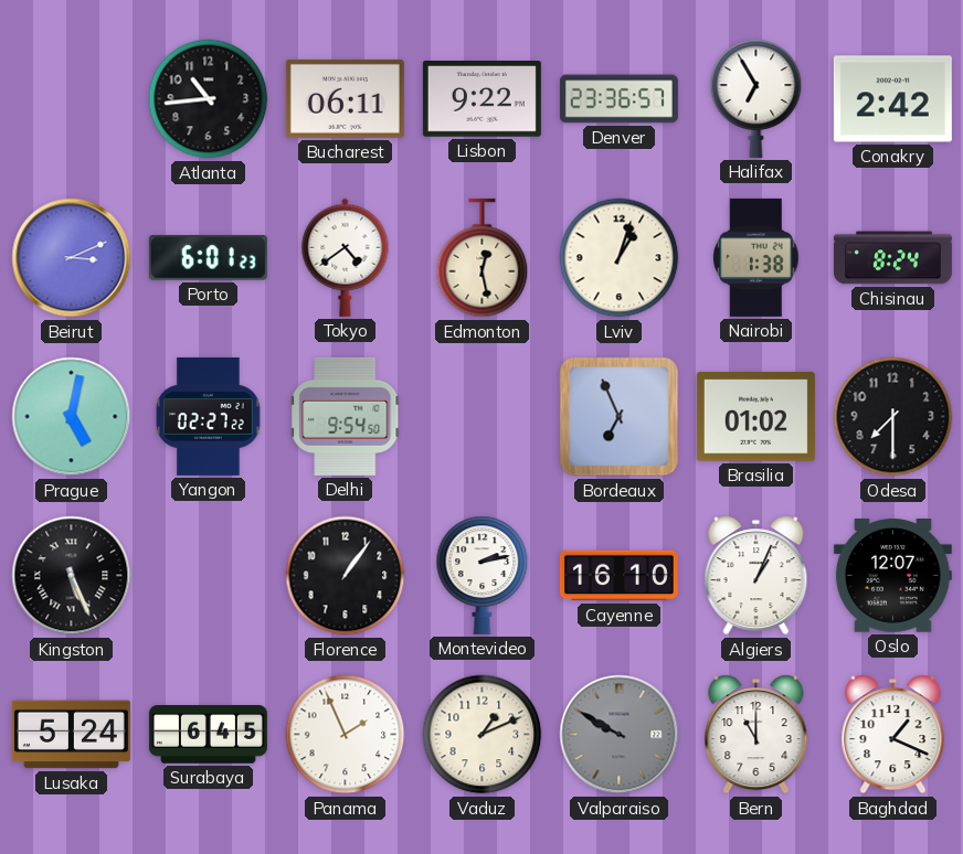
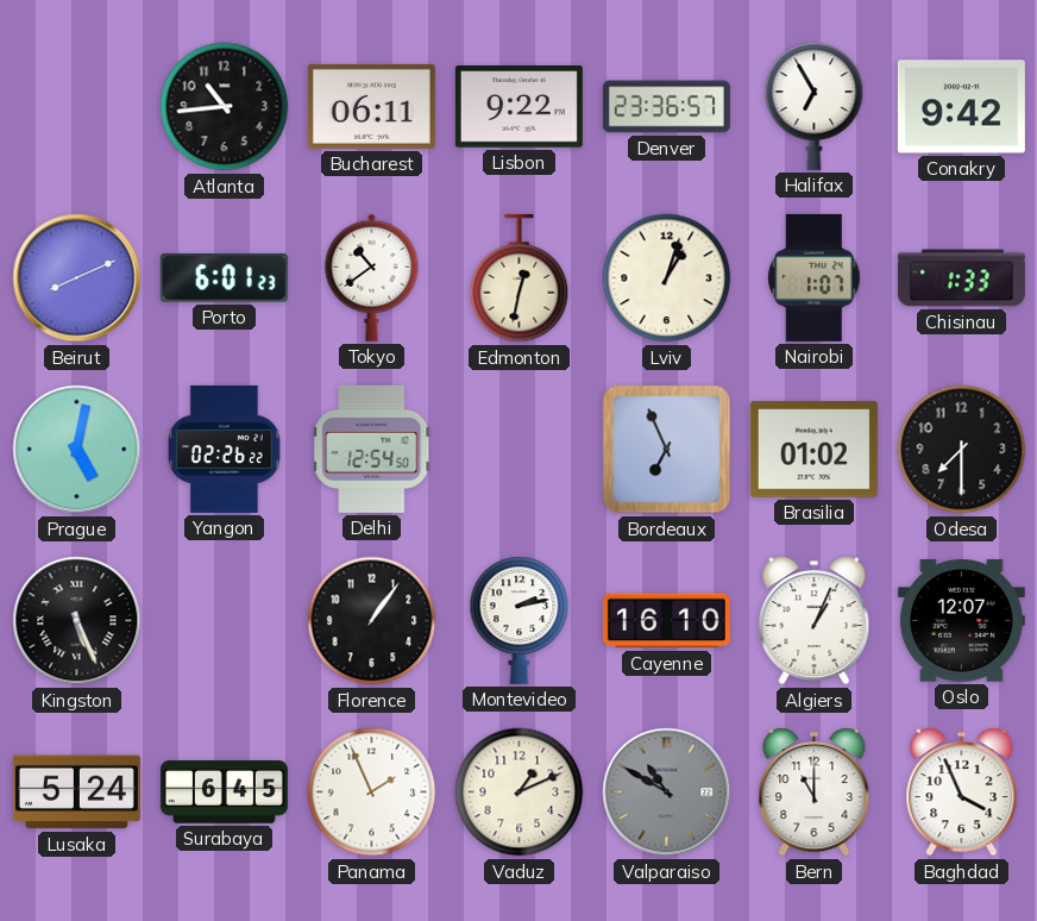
Conakry: 2:42 -> 9:42 (961, 107)
Beirut: 3:11 -> 8:11 (77, 278)
Tokyo: 4:39 -> 10:39 (372, 277)
Edmonton: 12:28 -> 12:32 (520, 278)
Nairobi: 1:38 -> 1:07 (815, 277)
Chisinau: 8:24 -> 1:33 (961, 278)
Yangon: 02:27 -> 02:26 (224, 449)
Delhi: 9:54 -> 12:54 (372, 449)
Valparaiso: 9:50 -> 10:50 (667, 792)
Baghdad: 1:19 -> 3:56 (962, 792)
